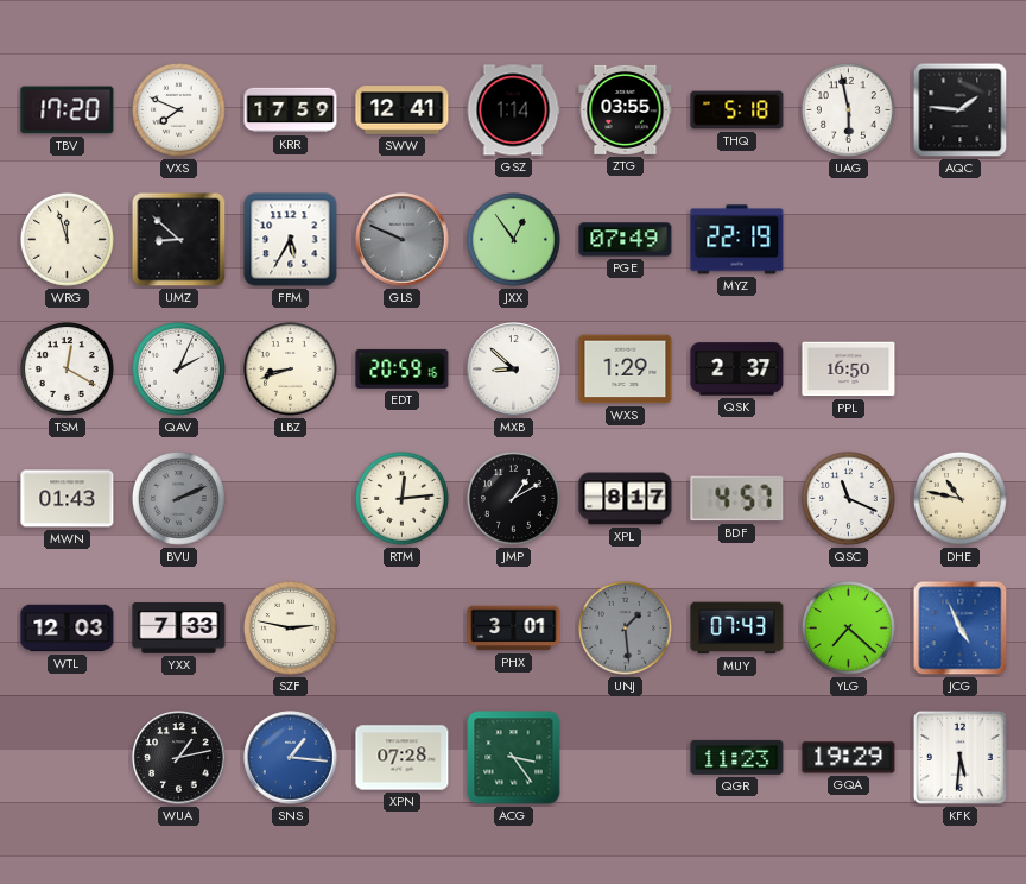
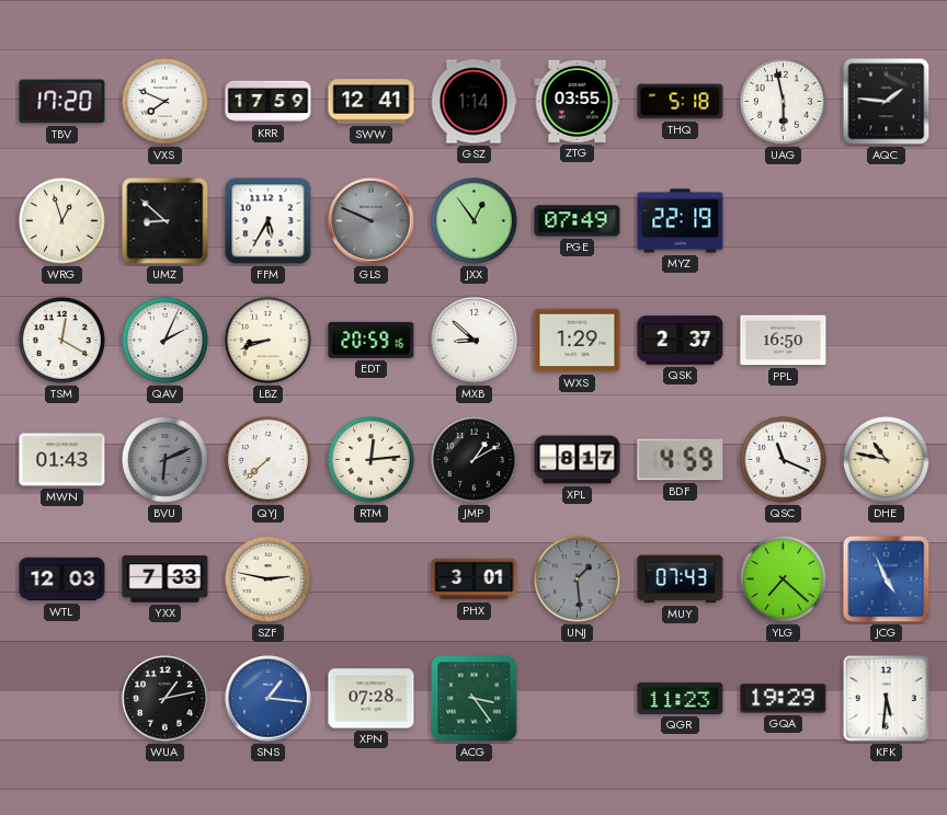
WRG: 11:57 -> 12:57 (61, 220)
BVU: 2:11 -> 6:11 (164, 459)
QYJ: none -> 7:38 (267, 459)
BDF: 4:57 -> 4:59 (681, 460)
